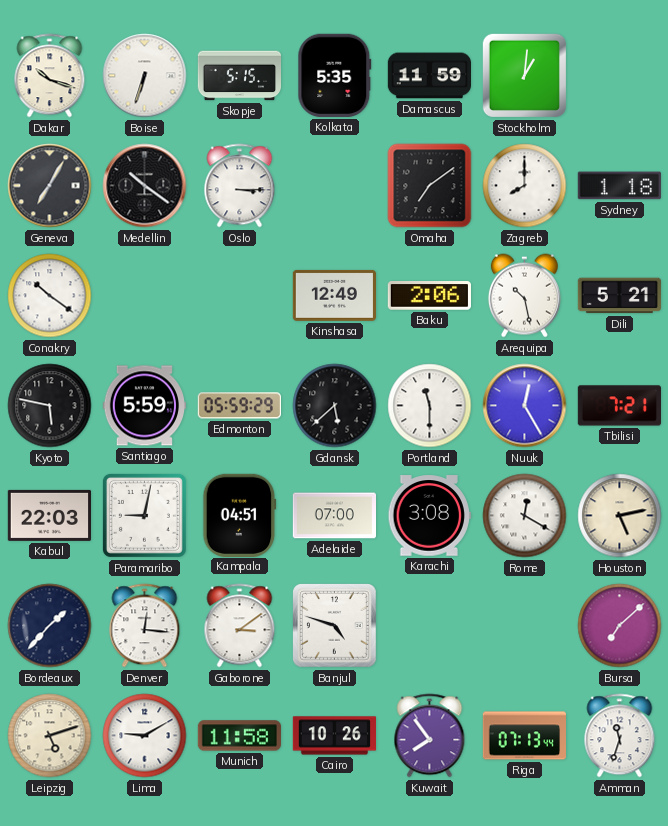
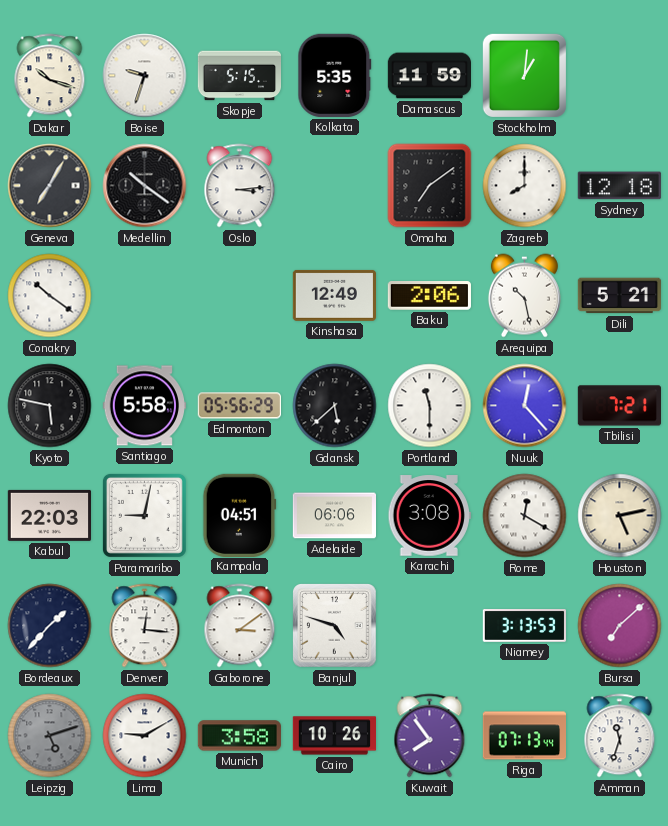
Boise: 6:33 -> 9:33 (145, 76)
Oslo: 3:15 -> 3:14 (240, 186)
Sydney: 1:18 -> 12:18 (619, 186)
Santiago: 5:59 -> 5:58 (144, 406)
Edmonton: 05:59 -> 05:56 (239, 406)
Nuuk: 12:25 -> 12:23 (525, 406)
Adelaide: 07:00 -> 06:06 (334, 516)
Niamey: none -> 3:13 (524, 626)
Leipzig dial: cream -> grey (50, 736)
Munich: 11:58 -> 3:58 (239, 736)
